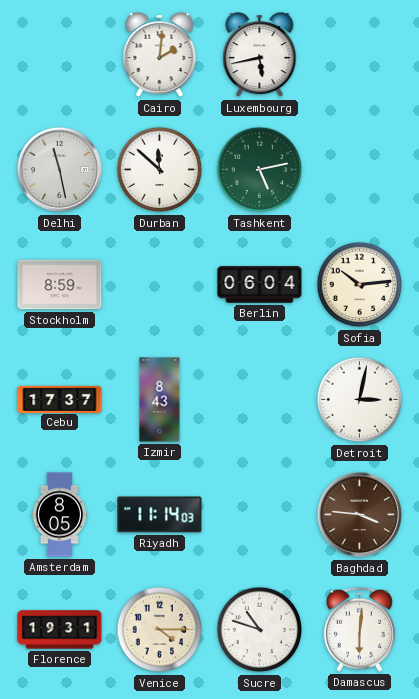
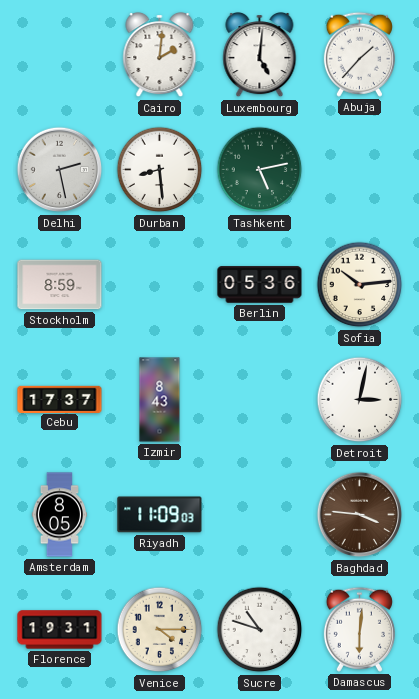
Luxembourg: 5:43 -> 5:01 (260, 56)
Abuja: none -> 1:37 (359, 54)
Delhi: 11:28 -> 2:28 (60, 170)
Durban: 11:52 -> 8:29 (160, 170)
Berlin: 06:04 -> 05:36 (260, 285)
Riyadh: 11:14 -> 11:09 (160, 515)
